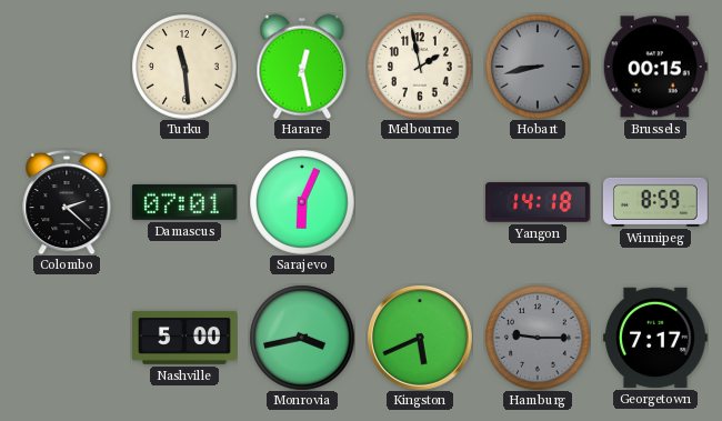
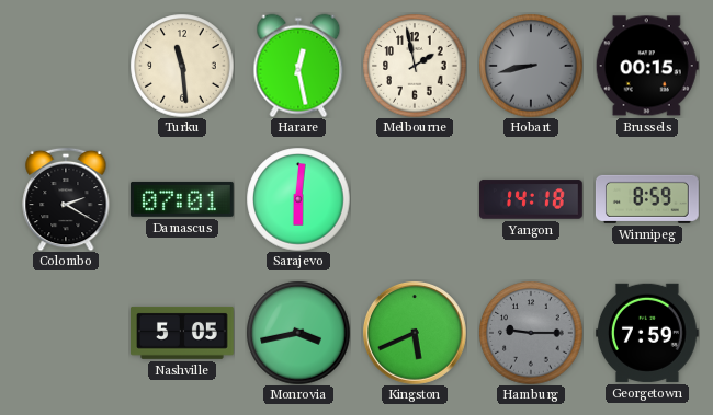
Colombo: 2:22 -> 2:20 (66, 199)
Sarajevo: 6:04 -> 6:01 (298, 199)
Nashville: 5:00 -> 5:05 (183, 333)
Georgetown: 7:17 -> 7:59 (647, 333)
